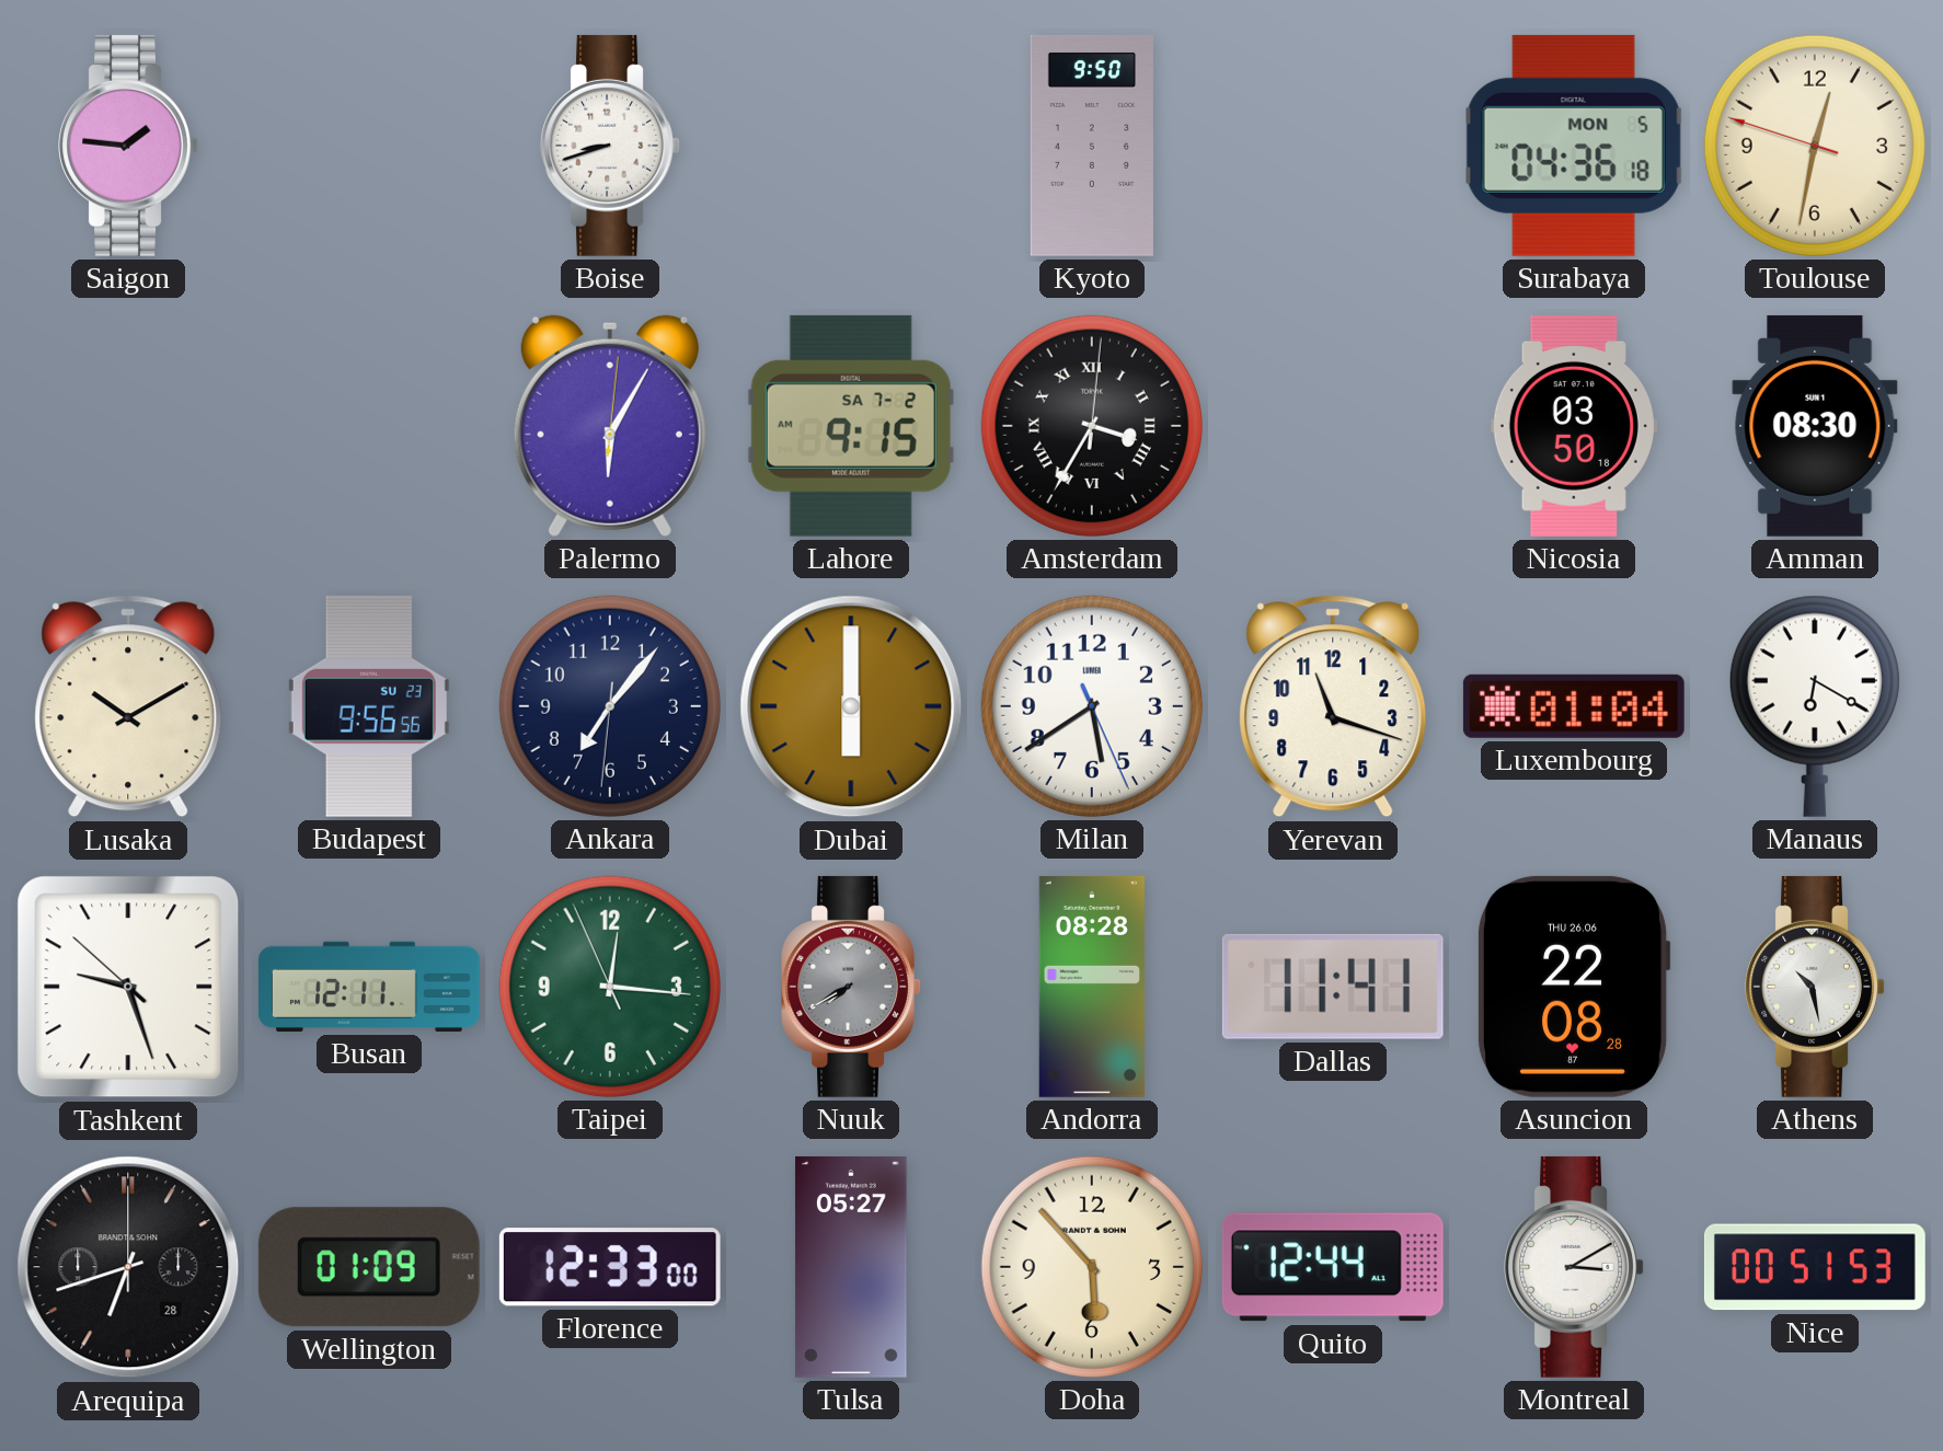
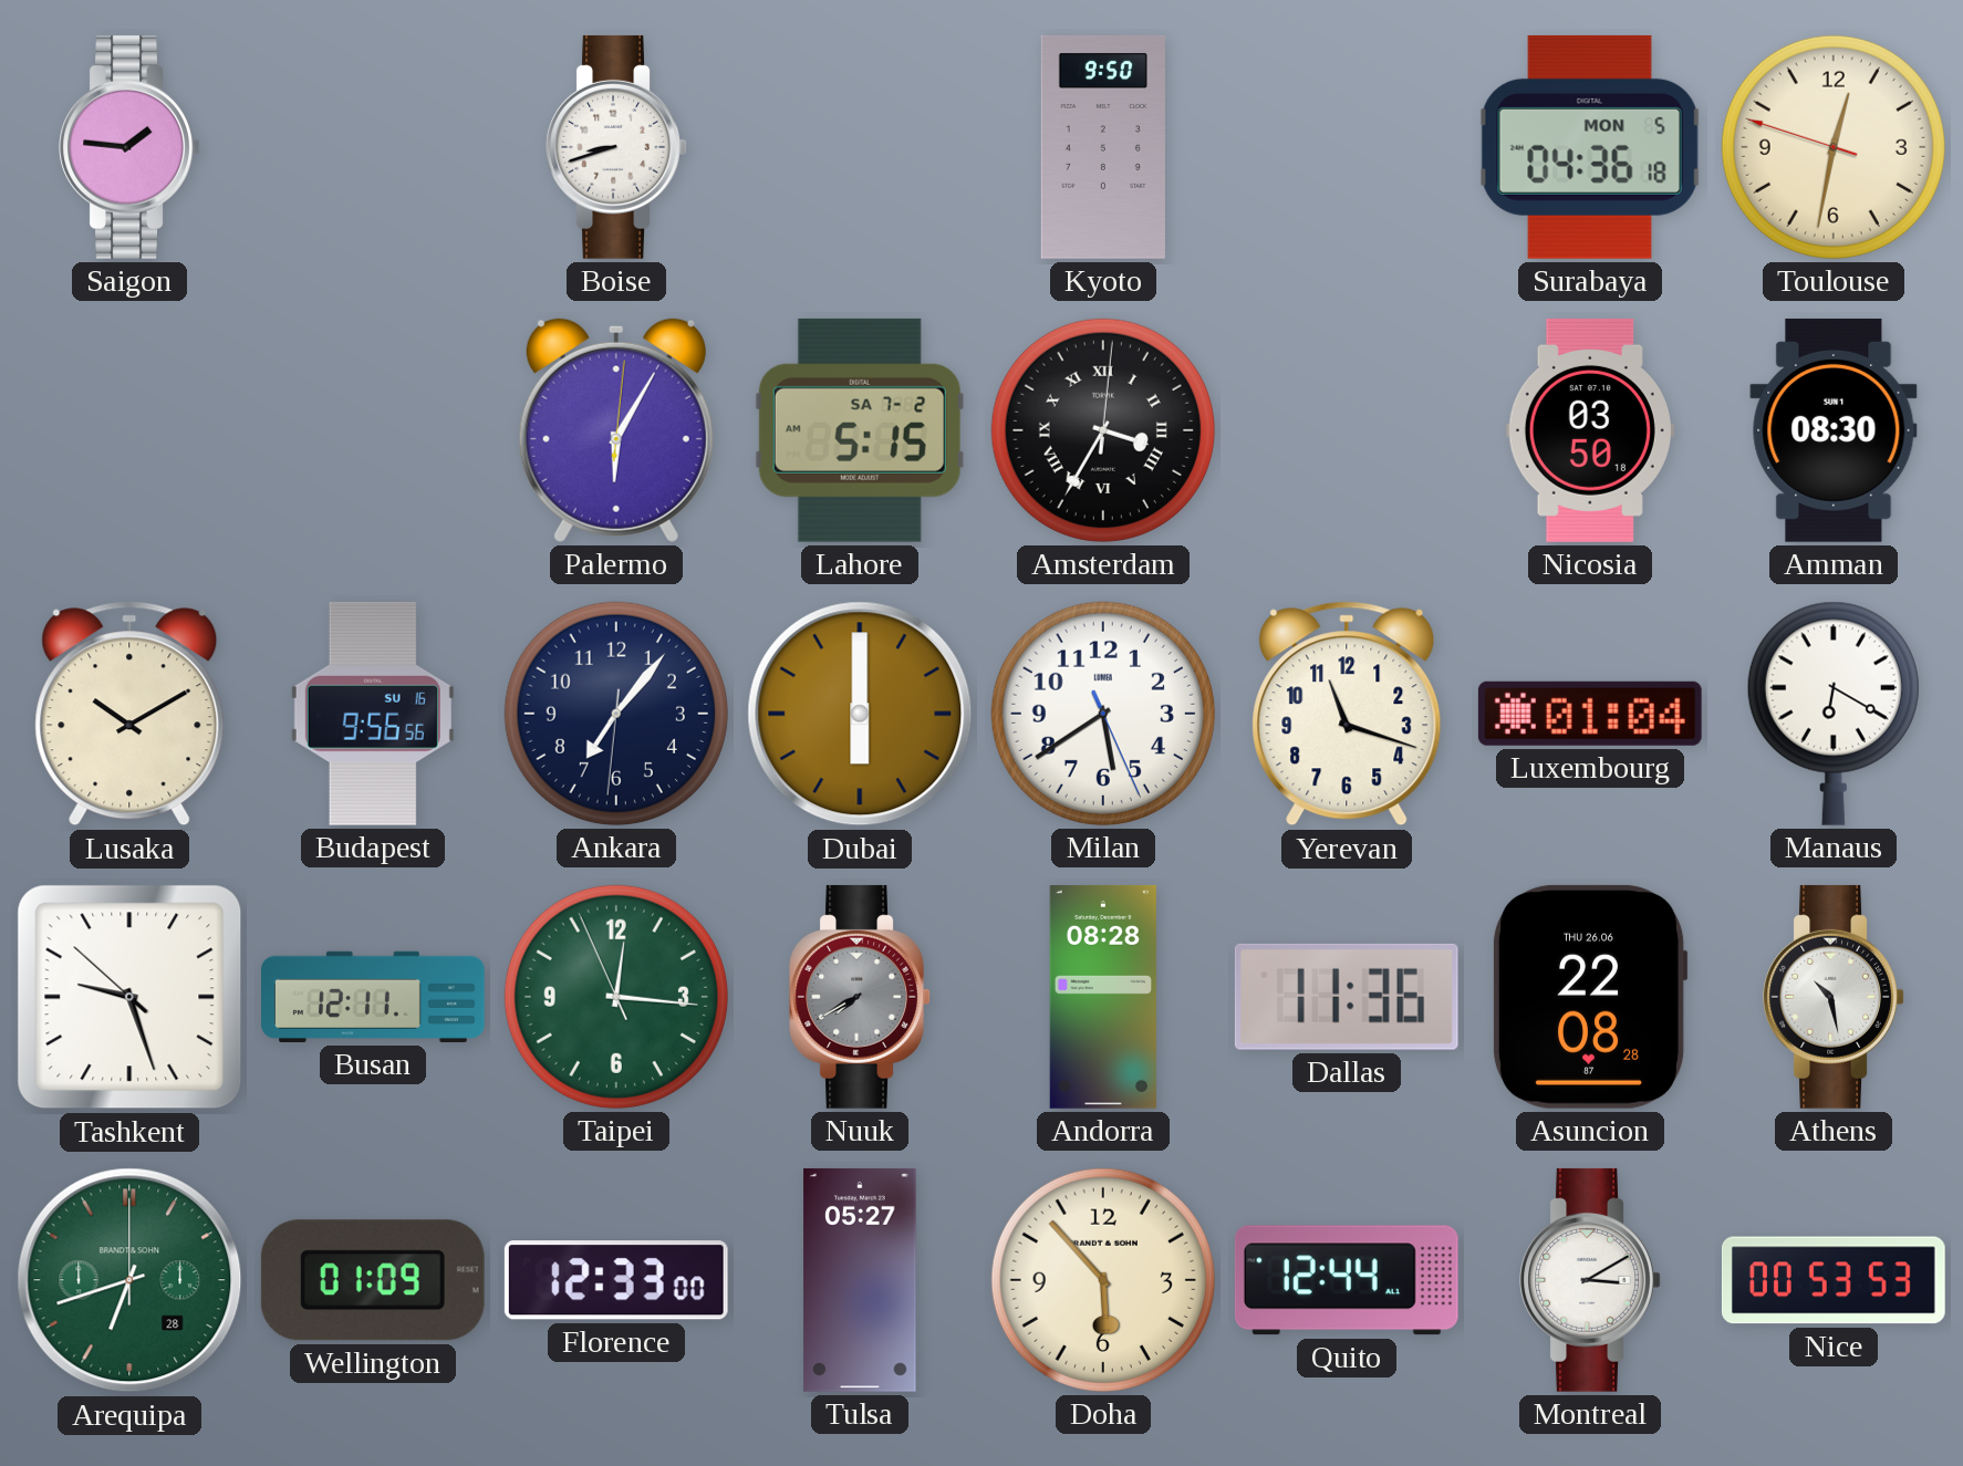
Lahore: 9:15 -> 5:15 (860, 430)
Budapest date: SU 23 -> SU 16 (373, 714)
Dallas: 11:41 -> 11:36 (1347, 997)
Arequipa dial: black -> green (129, 1280)
Nice: 00:51 -> 00:53 (1834, 1280)
